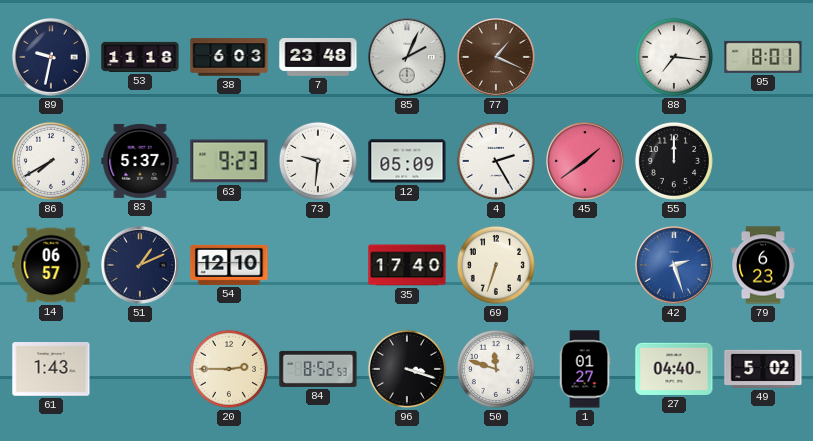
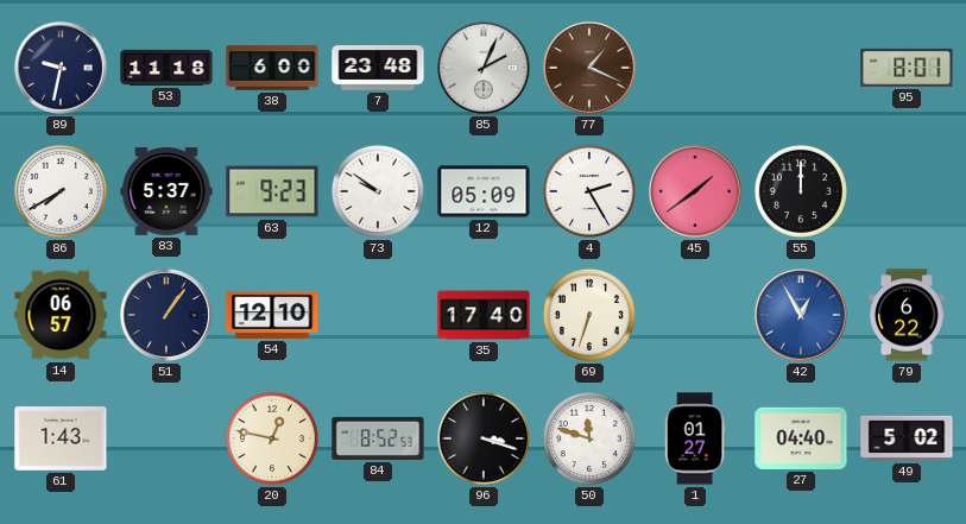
38: 6:03 -> 6:00 (272, 68)
88: 7:16 -> none (674, 57)
73: 9:31 -> 9:51 (378, 191)
51: 1:11 -> 1:06 (168, 316)
42: 2:27 -> 12:55 (802, 316)
79: 6:23 -> 6:22 (908, 315)
20: 2:45 -> 12:47 (272, 438)
